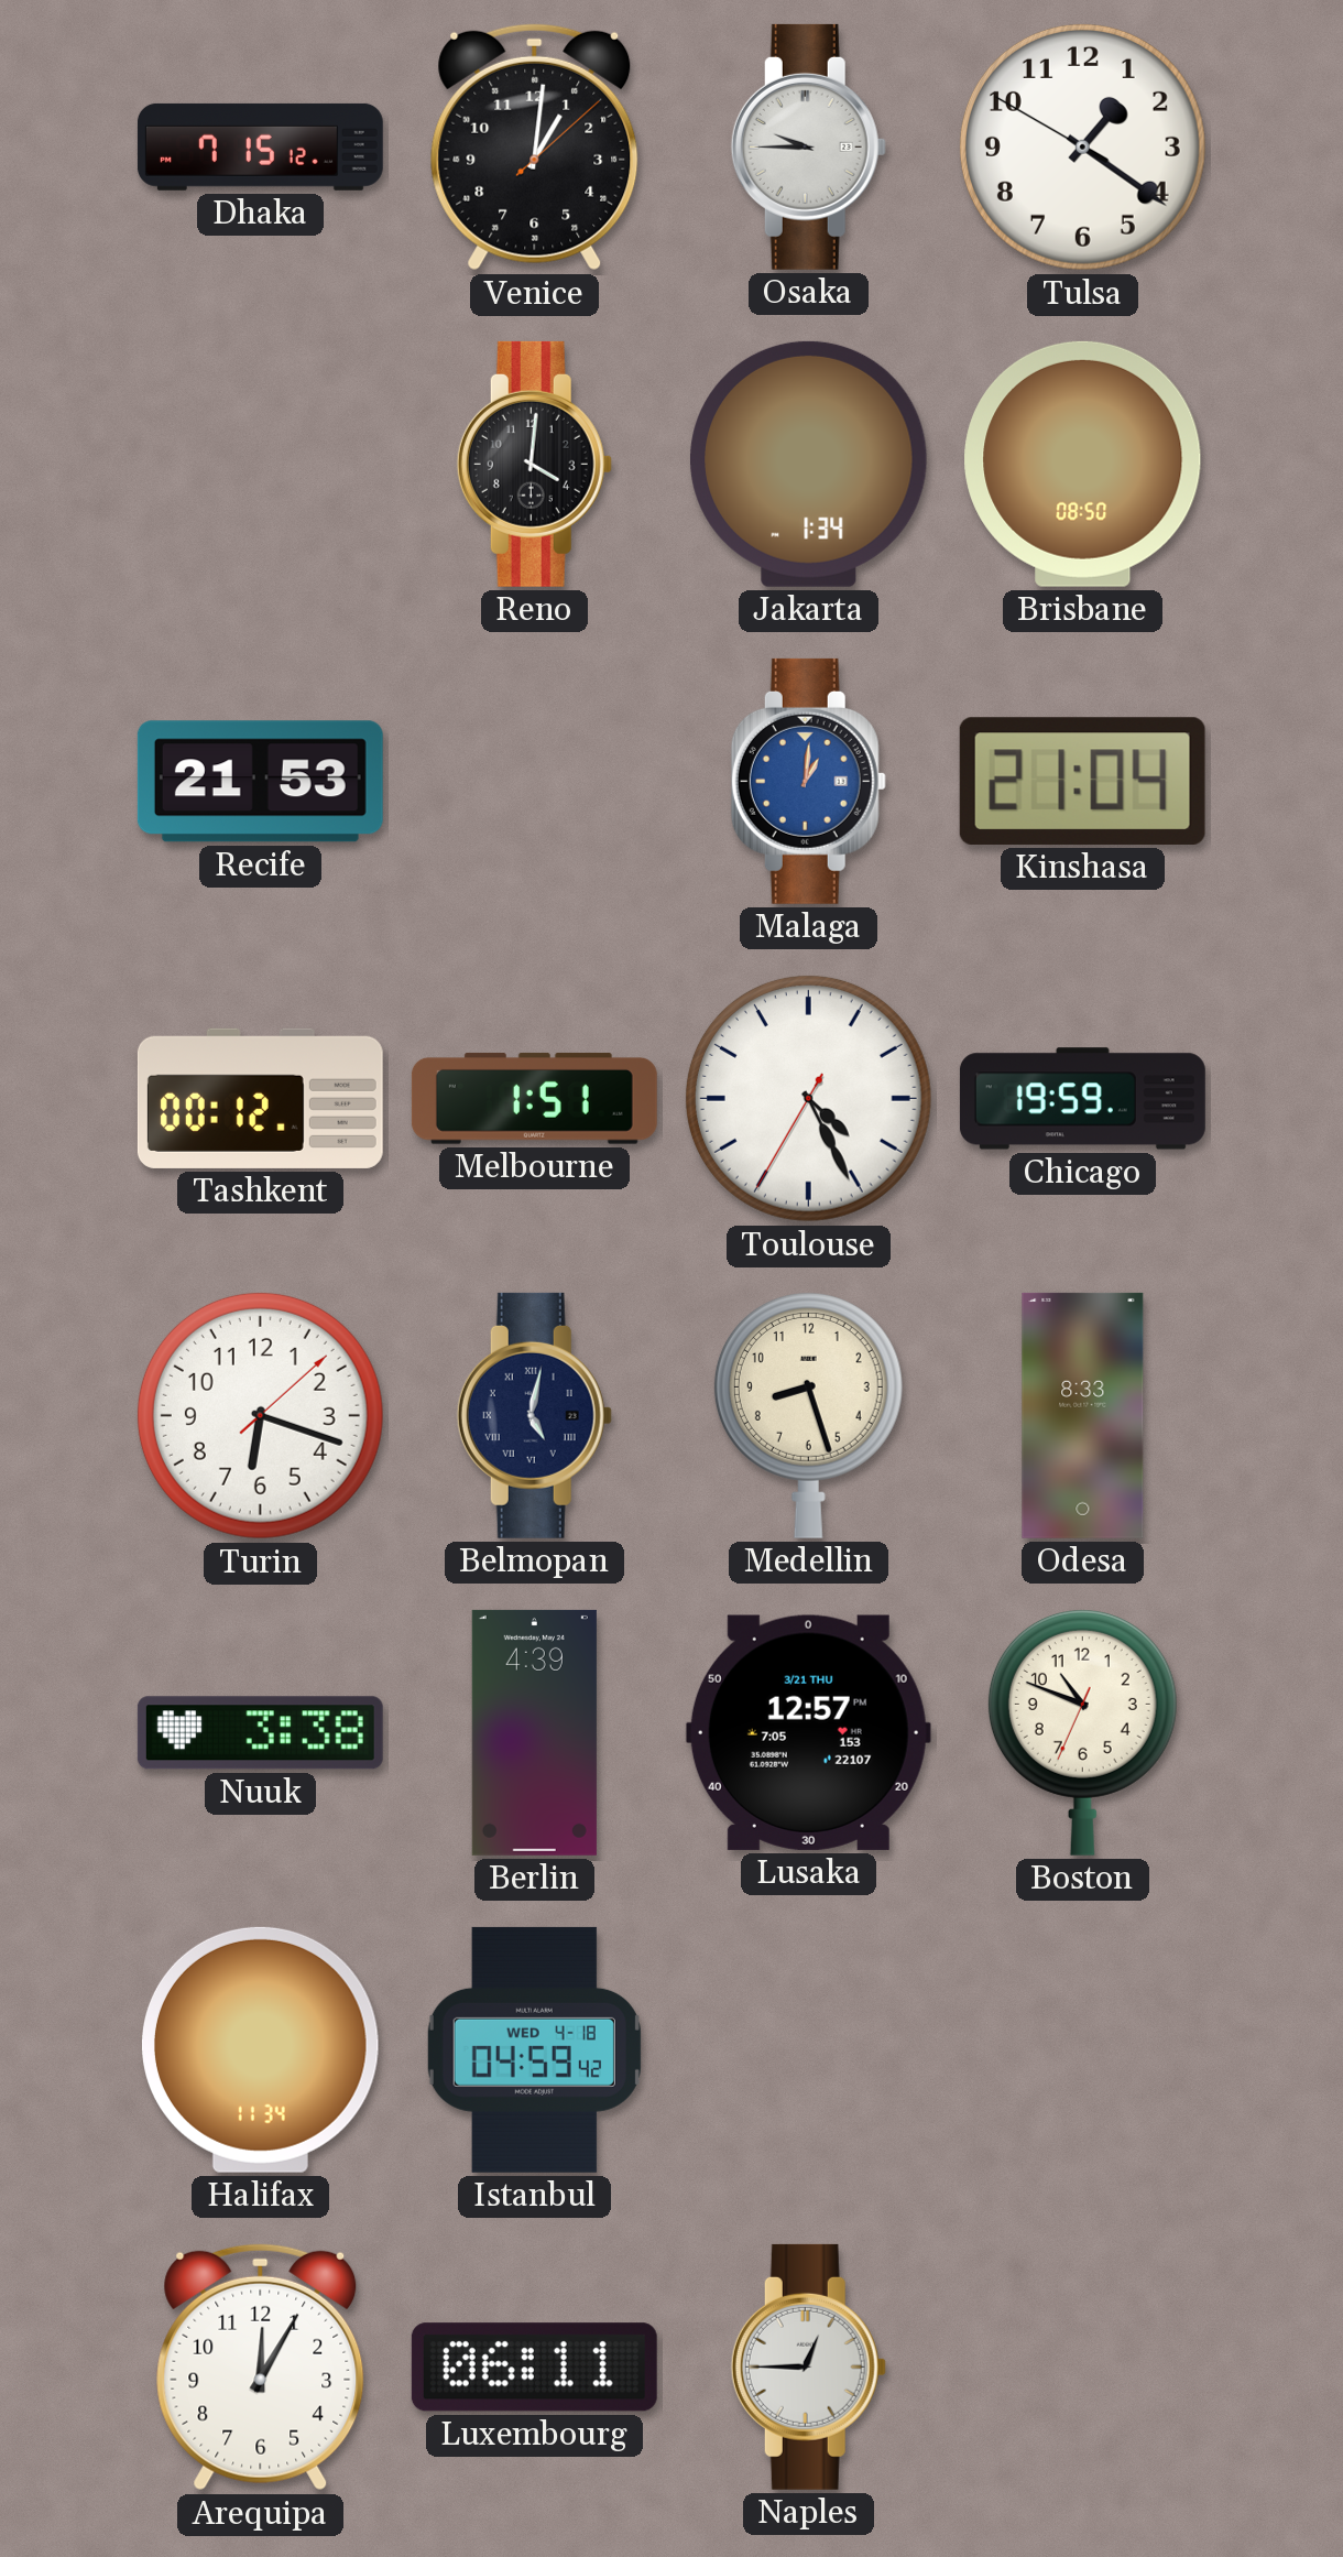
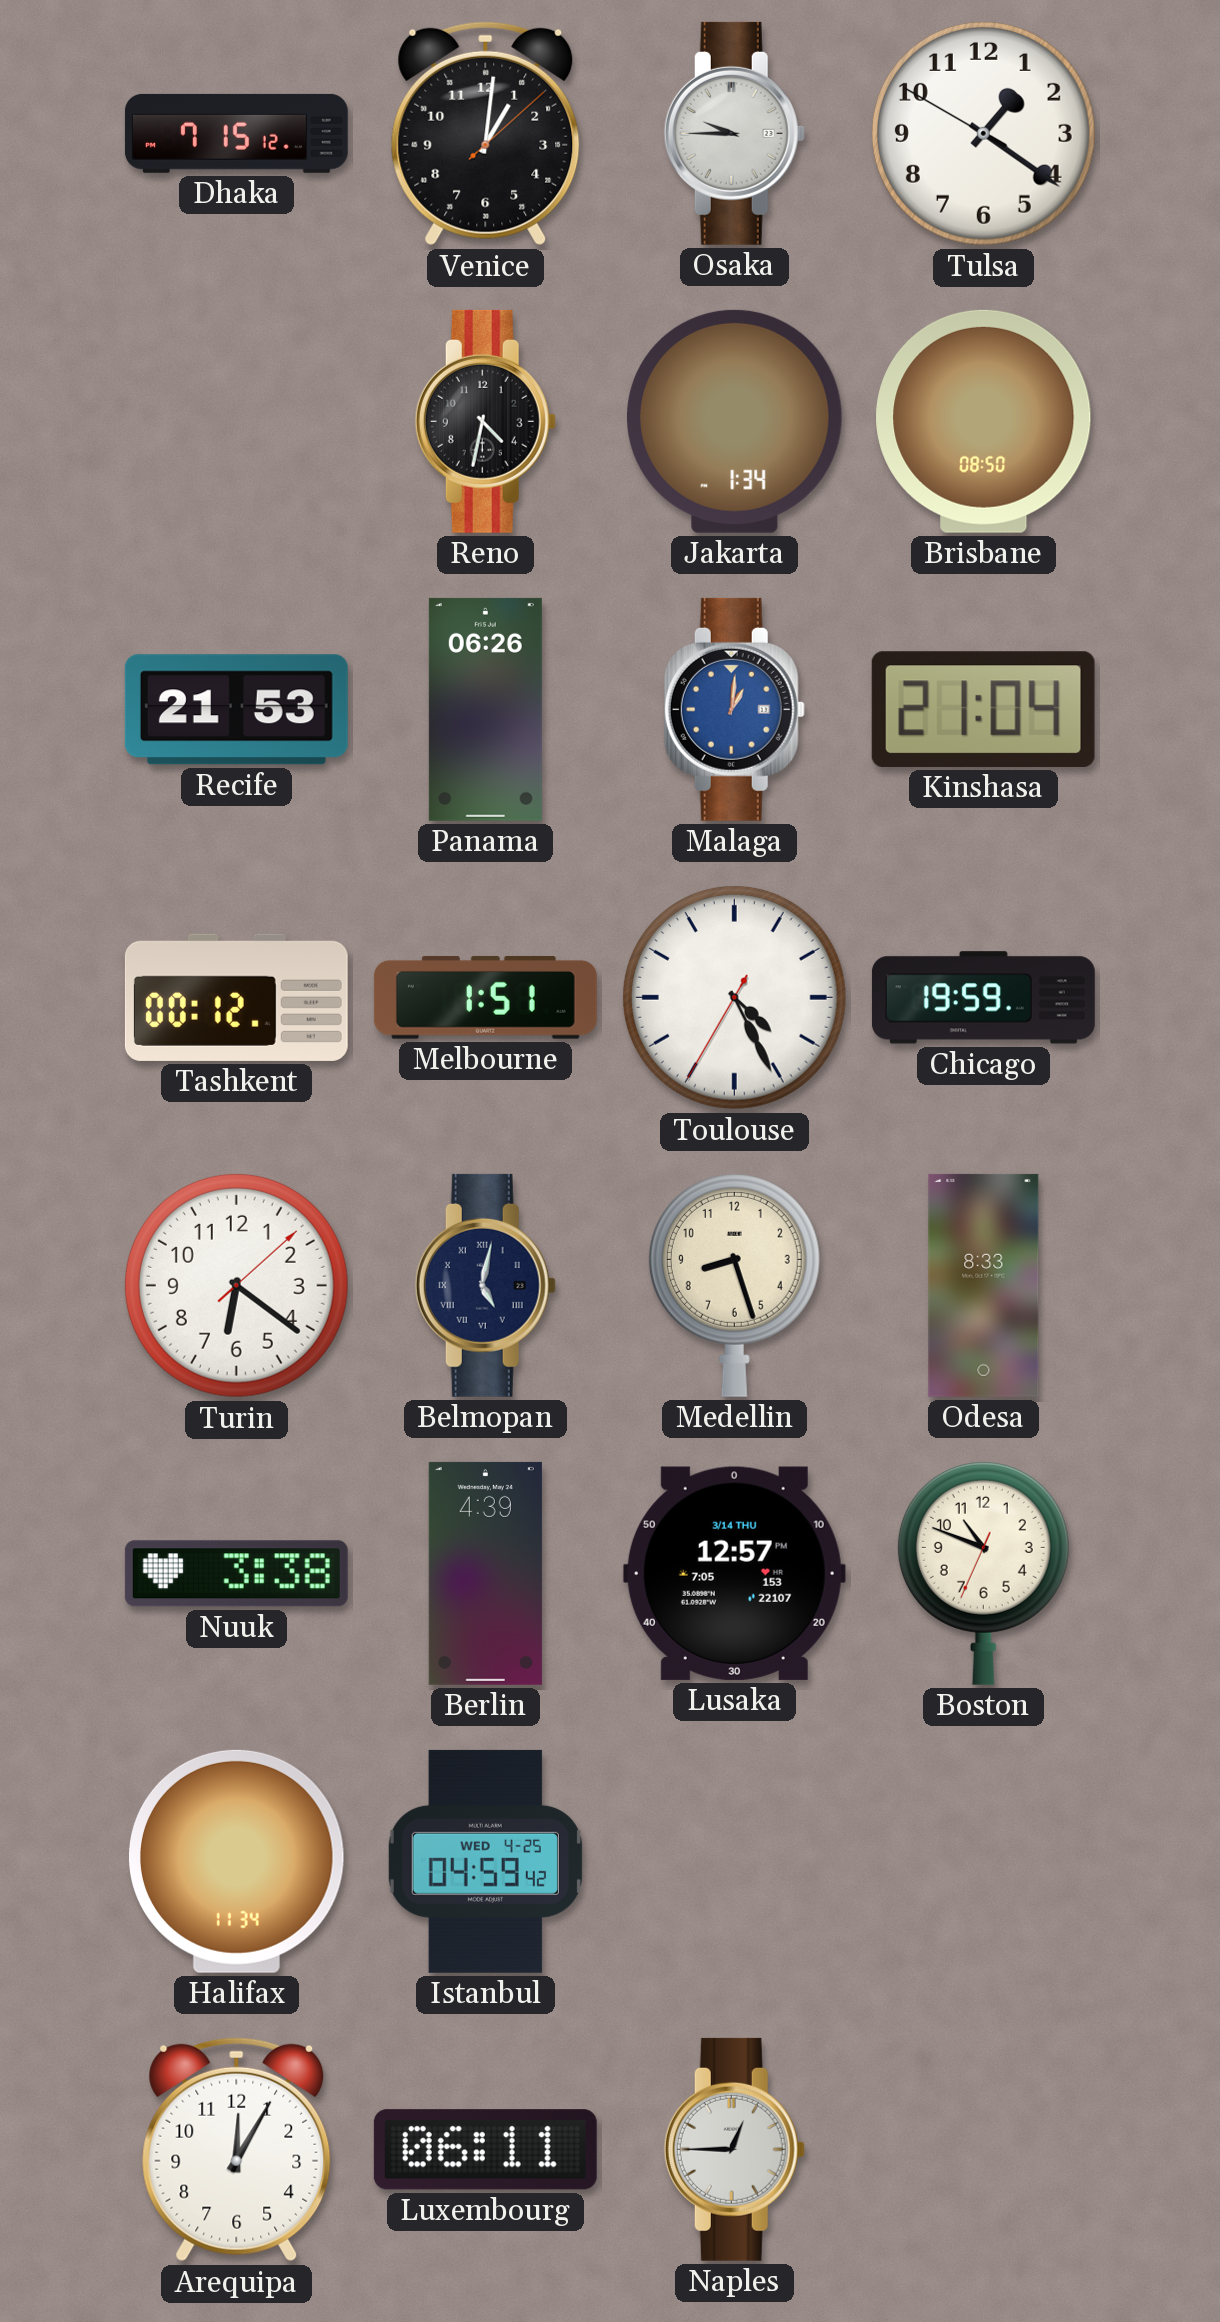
Reno: 4:01 -> 4:32 (485, 421)
Panama: none -> 06:26 (485, 709)
Turin: 6:18 -> 6:21 (236, 1285)
Lusaka date: 3/21 THU -> 3/14 THU (734, 1573)
Istanbul date: WED 4-18 -> WED 4-25 (485, 1861)
